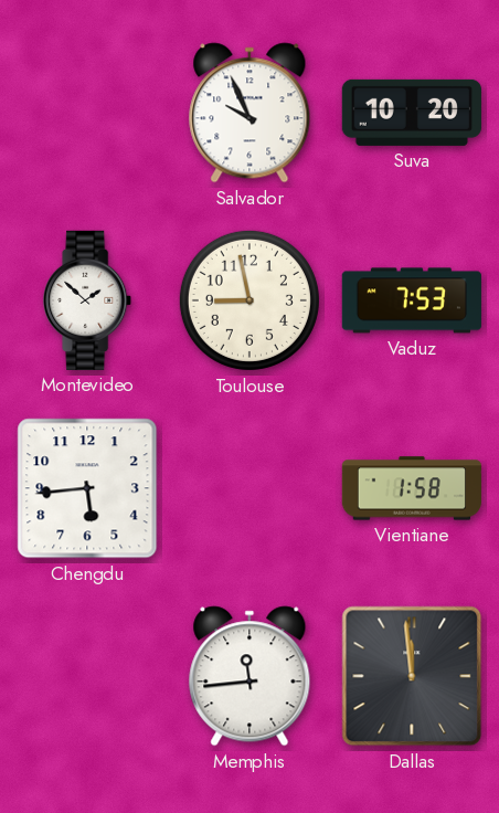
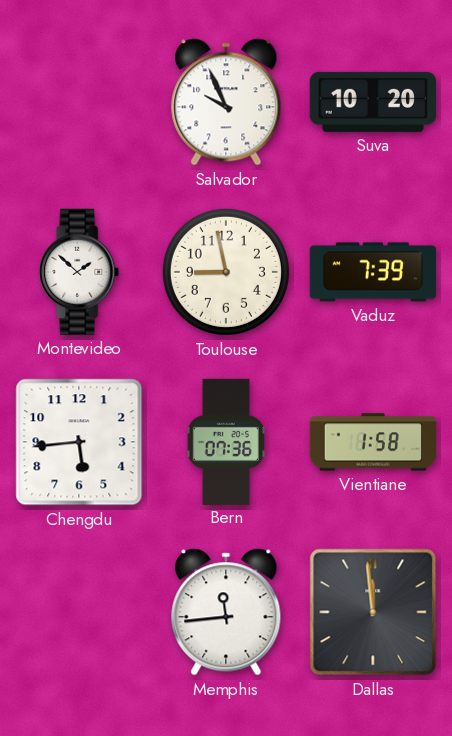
Vaduz: 7:53 -> 7:39 (373, 272)
Bern: none -> 07:36 (225, 441)
